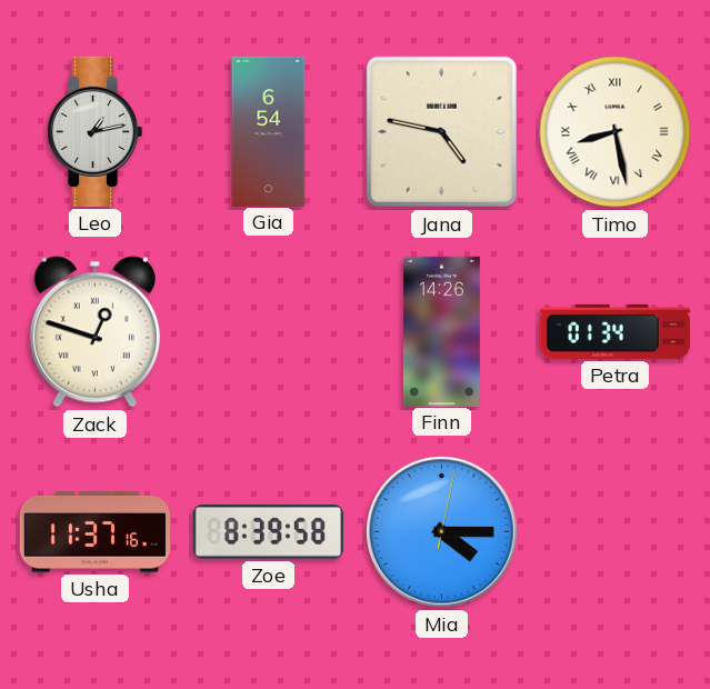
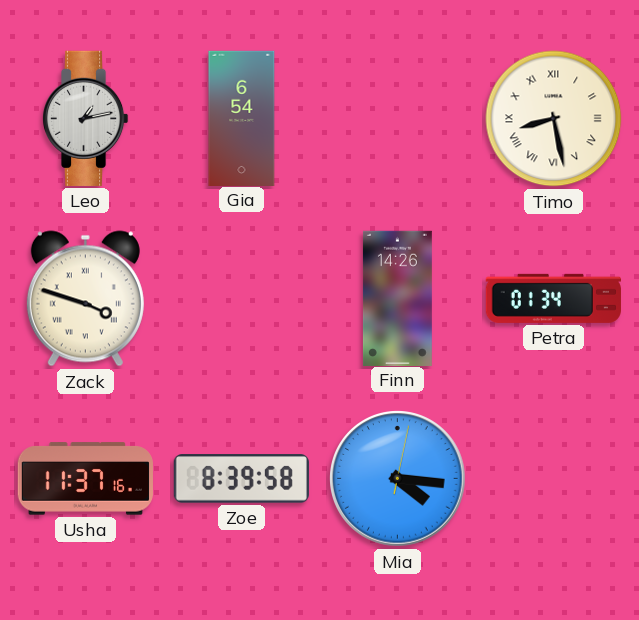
Jana: 4:47 -> none (441, 131)
Zack: 12:48 -> 3:48 (85, 299)
Mia: 4:15 -> 4:16 (398, 479)
